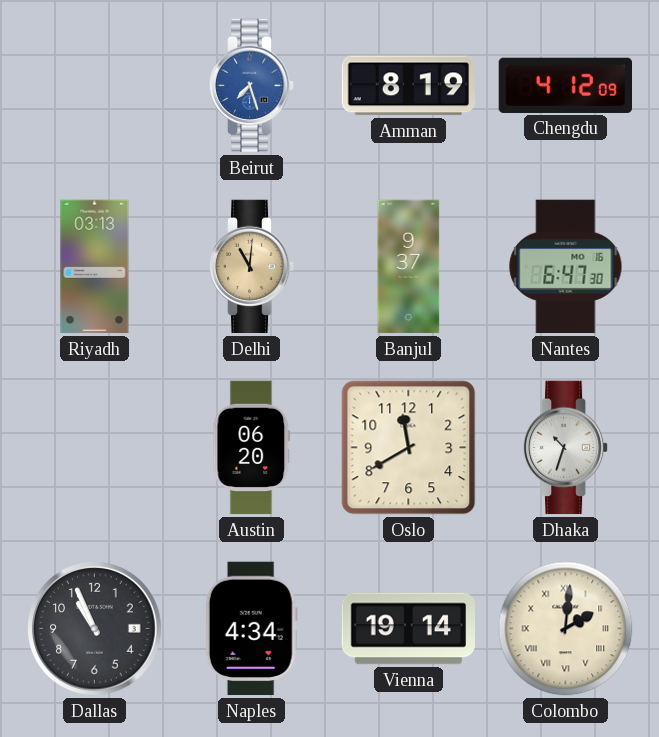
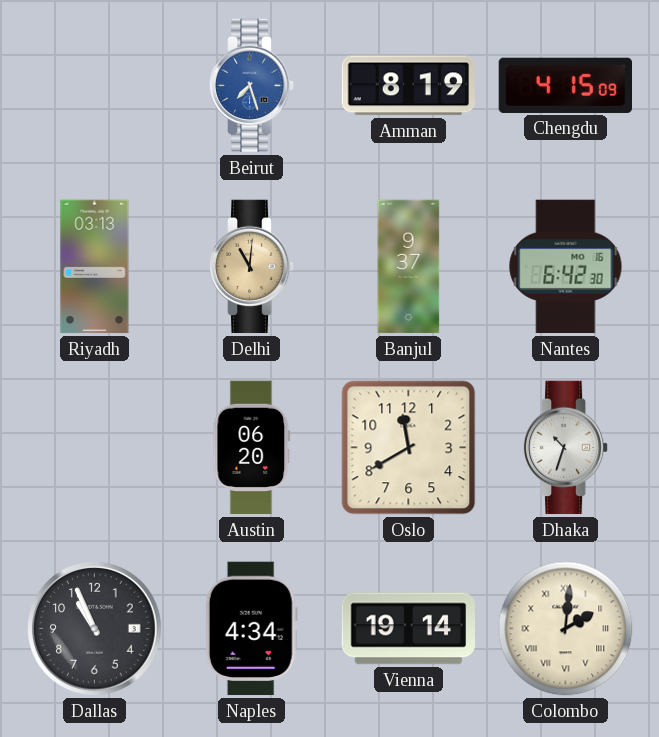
Chengdu: 4:12 -> 4:15 (565, 85)
Nantes: 6:47 -> 6:42 (566, 267)
